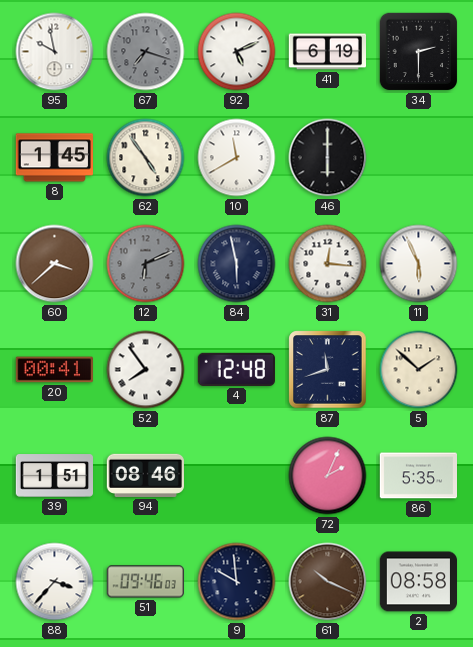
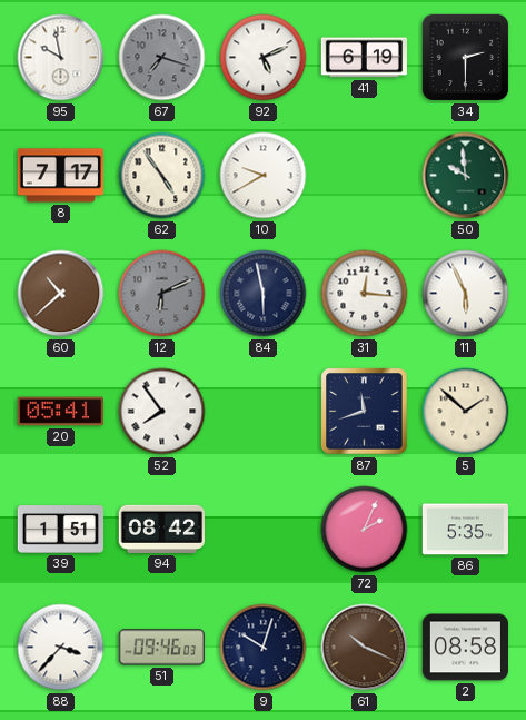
8: 1:45 -> 7:17 (60, 176)
10: 11:40 -> 9:40 (264, 176)
46: 6:00 -> none (328, 158)
50: none -> 9:59 (466, 176)
60: 3:38 -> 10:38 (61, 294)
20: 00:41 -> 05:41 (60, 412)
4: 12:48 -> none (236, 369)
94: 08:46 -> 08:42 (161, 529)
9: 9:59 -> 10:03 (264, 648)
